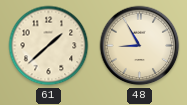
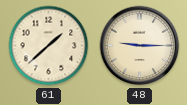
48: 8:55 -> 9:15 (140, 46)
